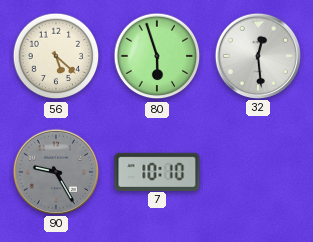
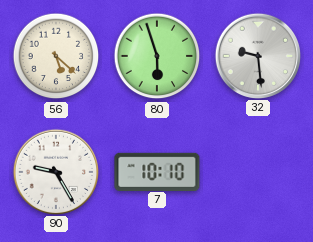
32: 12:29 -> 9:29 (257, 55)
90 dial: grey -> white (55, 171)
